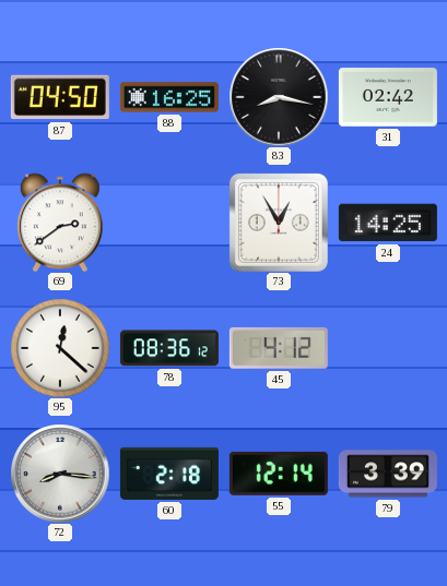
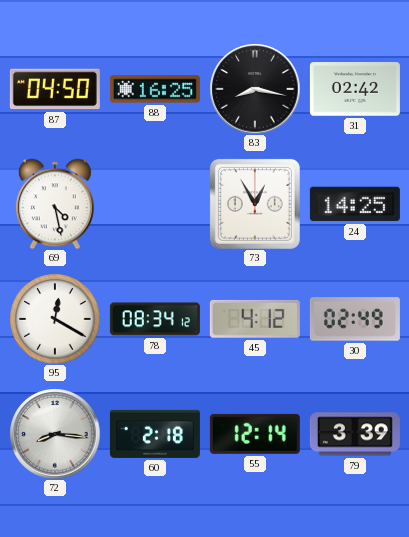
69: 2:39 -> 4:28 (55, 204)
95: 12:22 -> 12:20 (55, 319)
78: 08:36 -> 08:34 (155, 319)
30: none -> 02:49 (355, 319)
